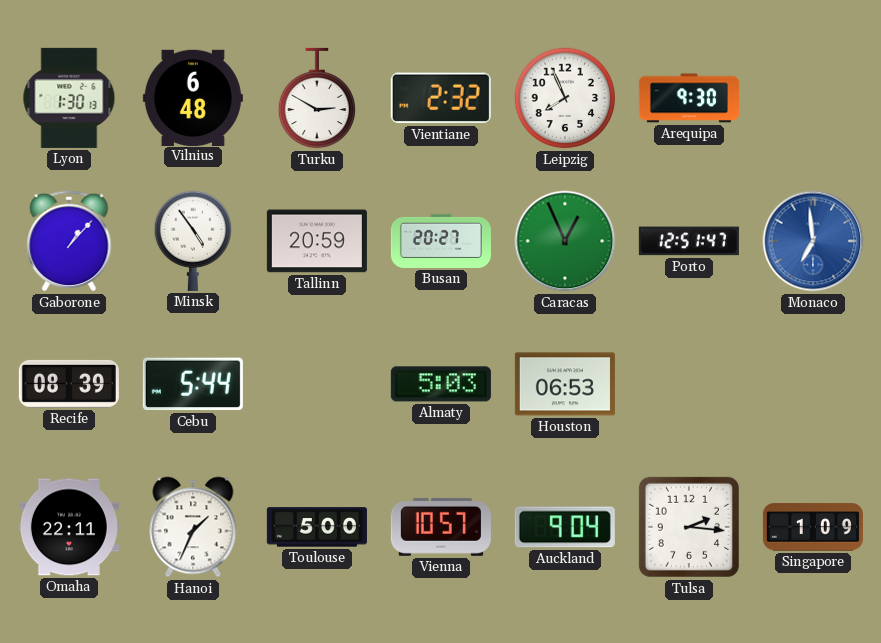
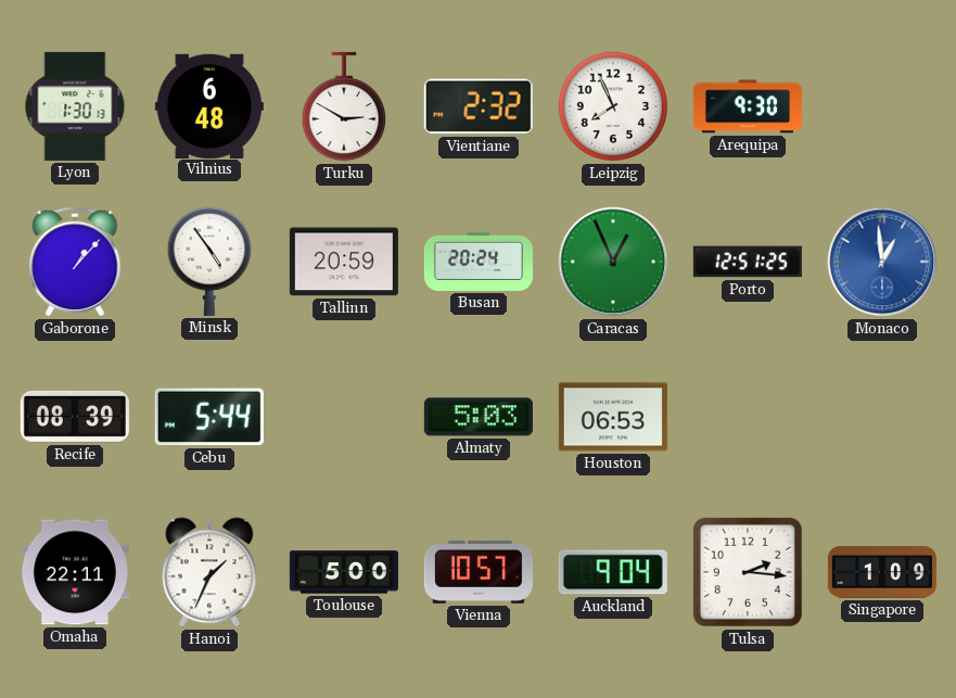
Busan: 20:27 -> 20:24 (479, 262)
Porto: 12:51:47 -> 12:51:25 (748, 262)
Monaco: 6:59 -> 12:59 (882, 262)
